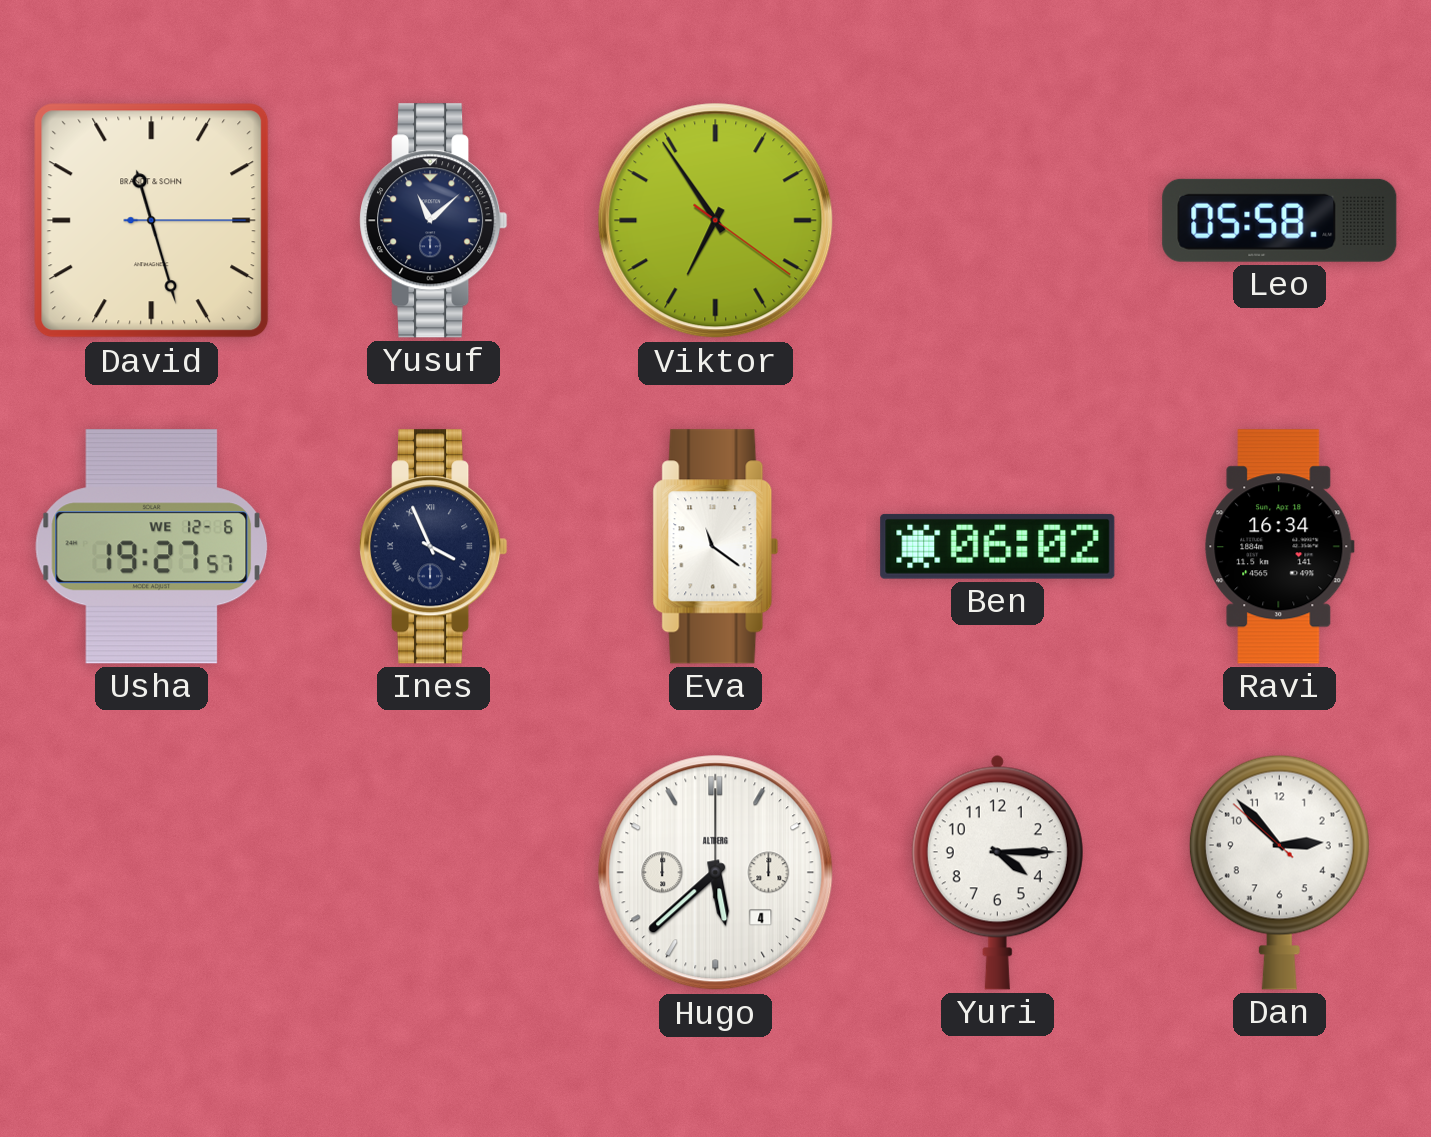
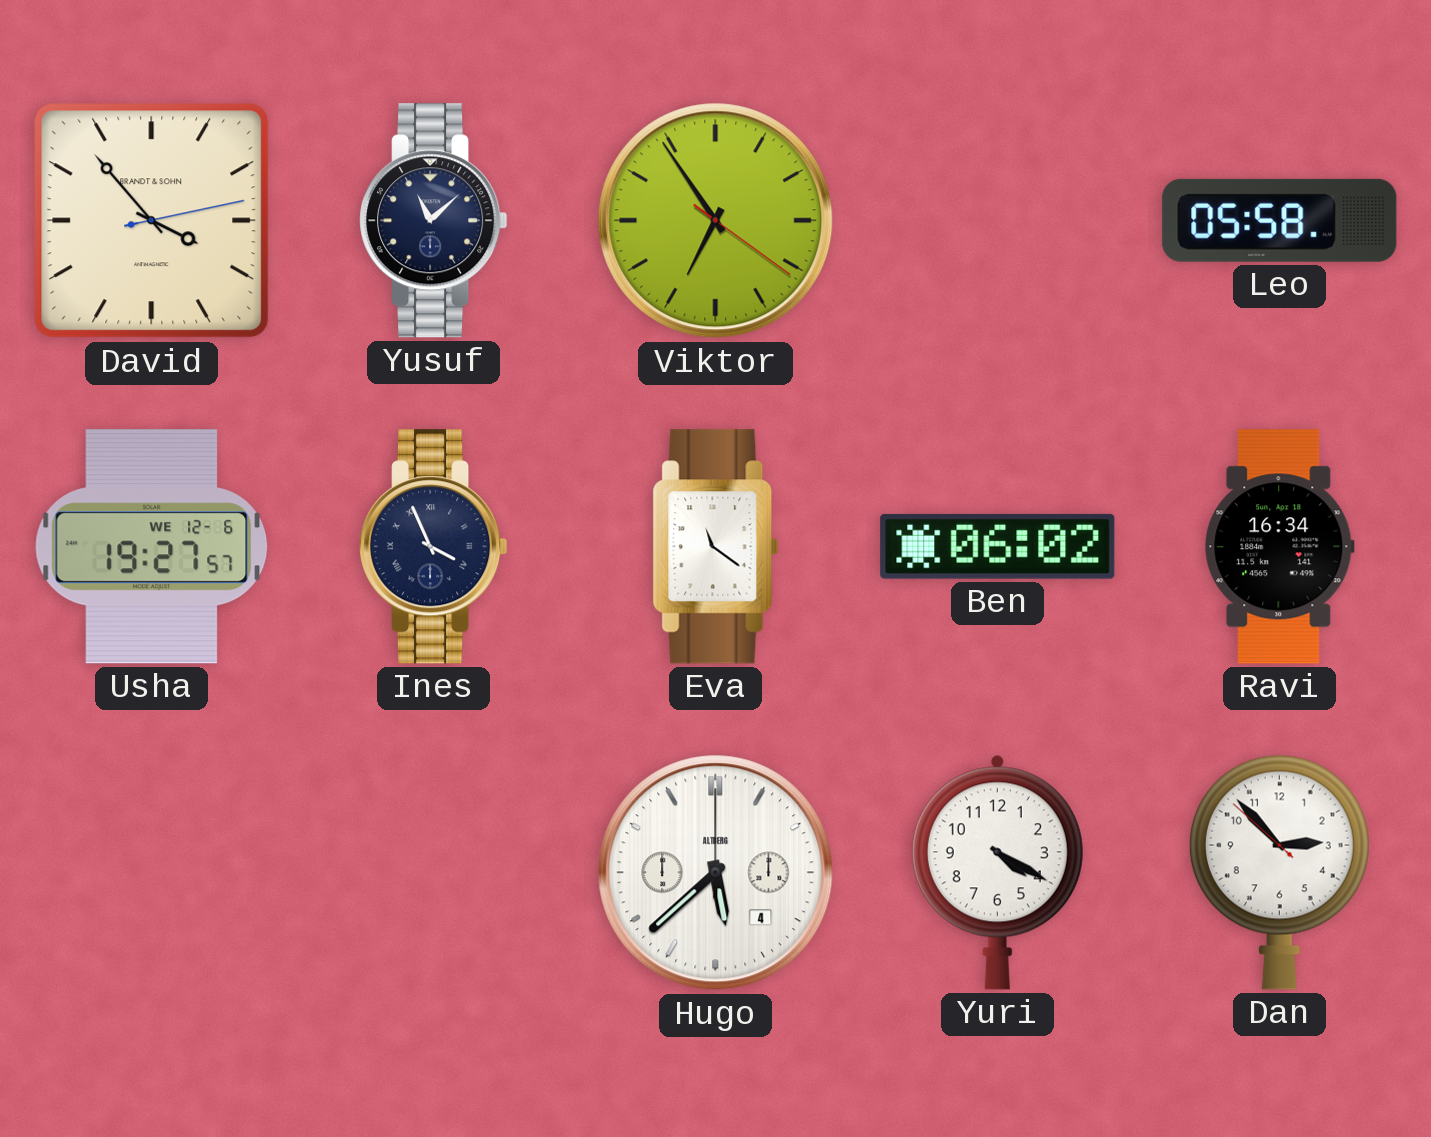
David: 11:27 -> 3:53 (152, 221)
Yuri: 4:15 -> 4:20 (997, 872)
